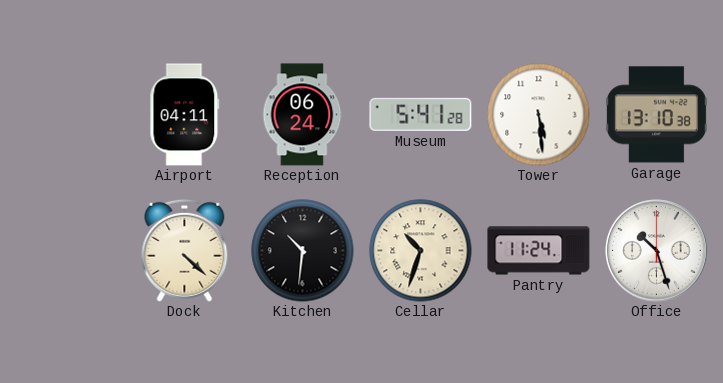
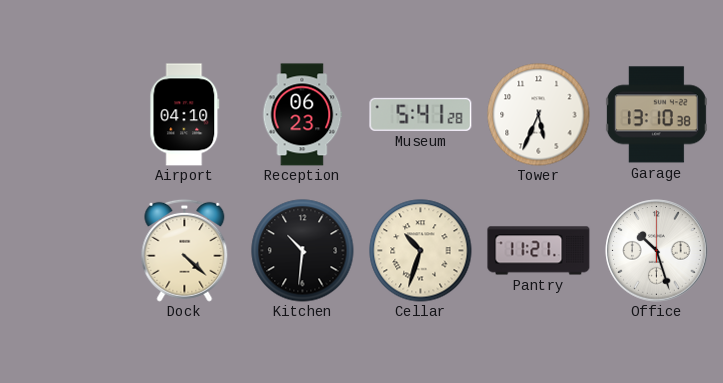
Airport: 04:11 -> 04:10 (185, 115)
Reception: 06:24 -> 06:23 (302, 115)
Tower: 5:29 -> 5:34 (539, 115)
Pantry: 11:24 -> 11:21 (539, 251)
